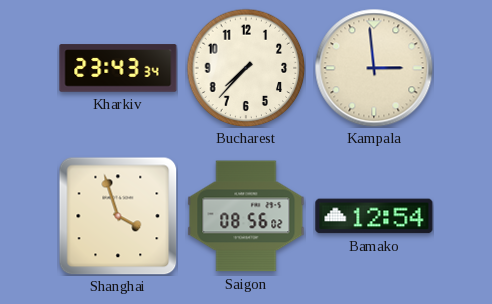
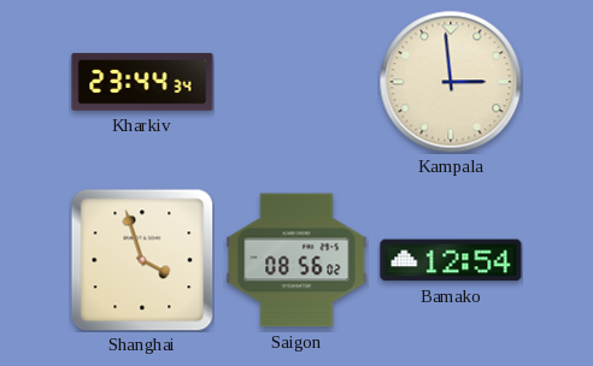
Kharkiv: 23:43 -> 23:44 (142, 82)
Bucharest: 7:37 -> none (246, 68)
